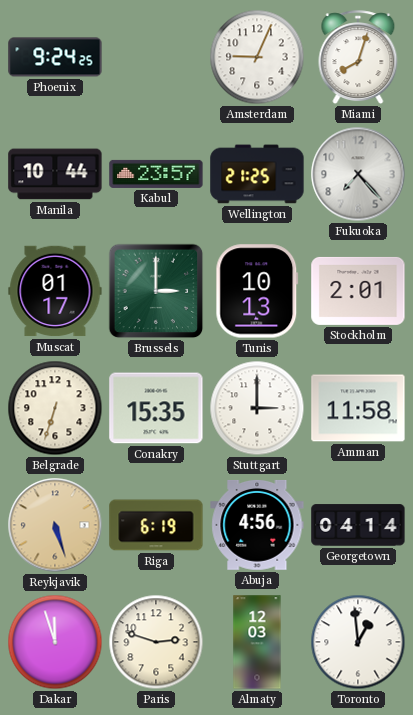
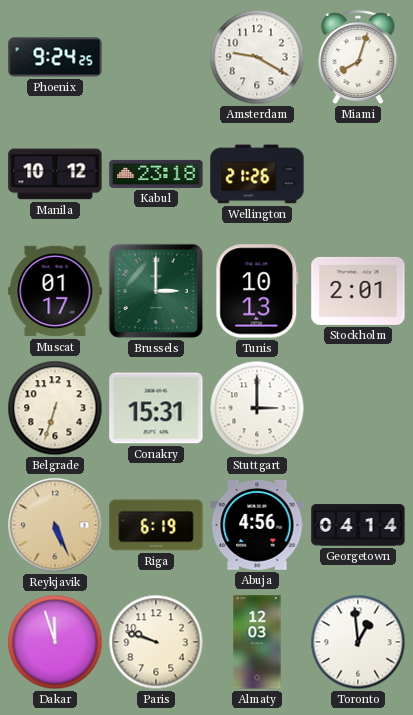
Amsterdam: 9:04 -> 9:20 (257, 57)
Manila: 10:44 -> 10:12 (55, 174)
Kabul: 23:57 -> 23:18 (156, 174)
Wellington: 21:25 -> 21:26 (257, 174)
Fukuoka: 7:23 -> none (358, 174)
Conakry: 15:35 -> 15:31 (156, 408)
Amman: 11:58 -> none (358, 408)
Reykjavik: 5:27 -> 5:26 (55, 525)
Paris: 2:48 -> 9:48 (156, 642)
